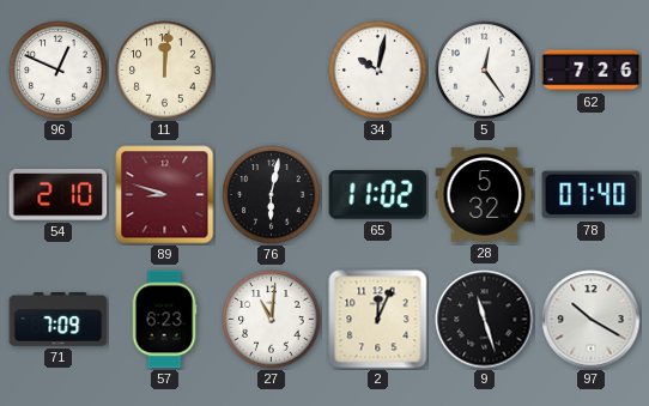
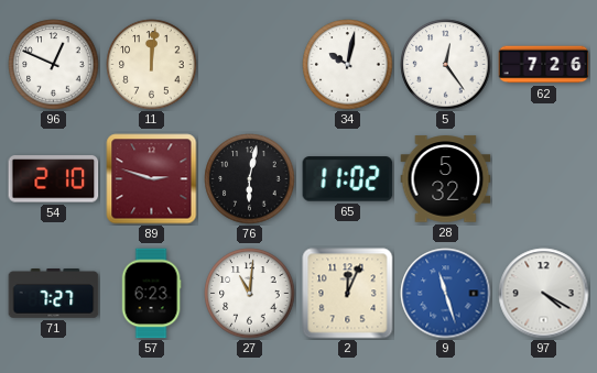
89: 8:48 -> 2:48 (152, 179)
78: 07:40 -> none (592, 195)
71: 7:09 -> 7:27 (54, 294)
9 dial: black -> blue (446, 294)
97: 10:20 -> 4:20 (544, 294)
